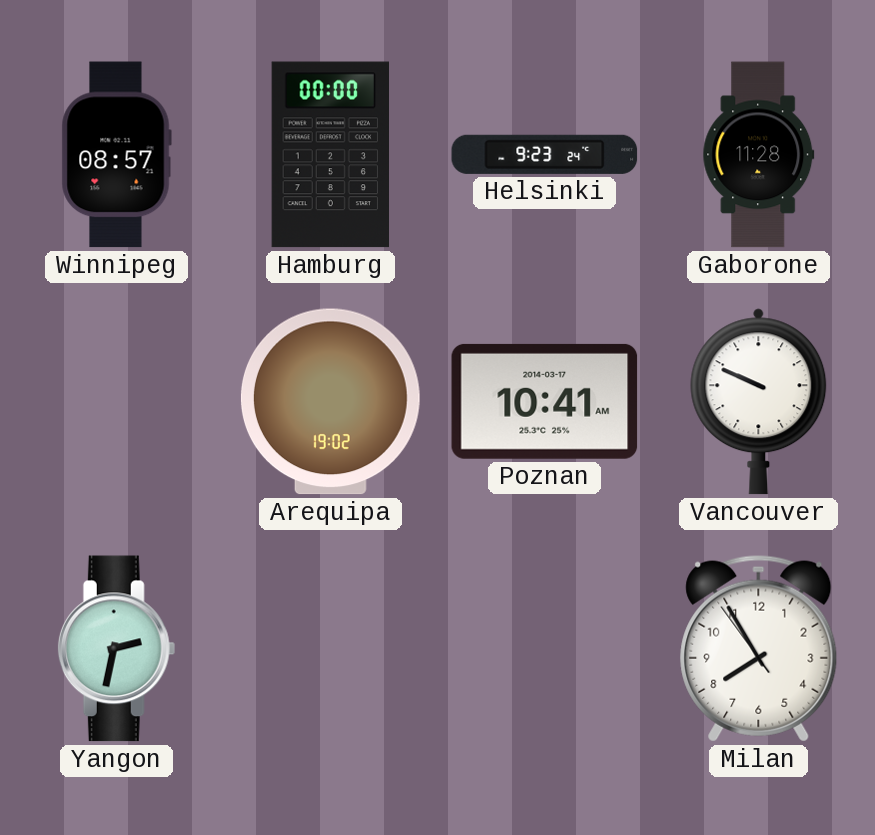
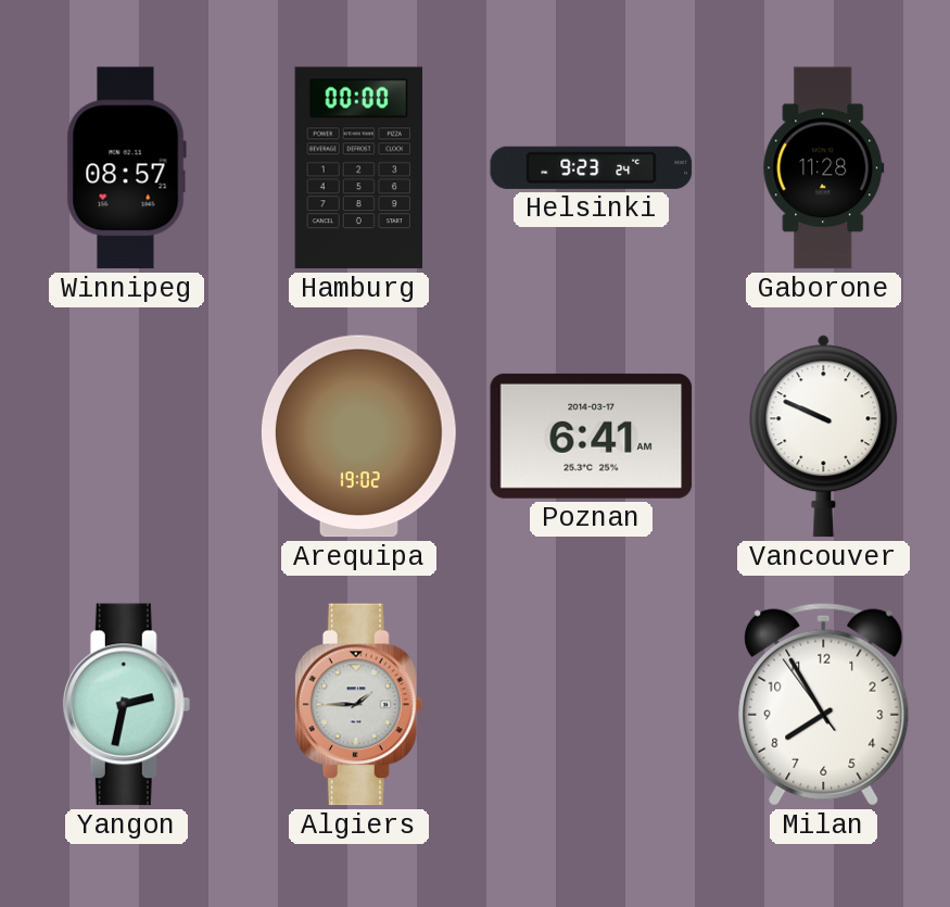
Poznan: 10:41 -> 6:41 (592, 436)
Algiers: none -> 1:45 (359, 705)
